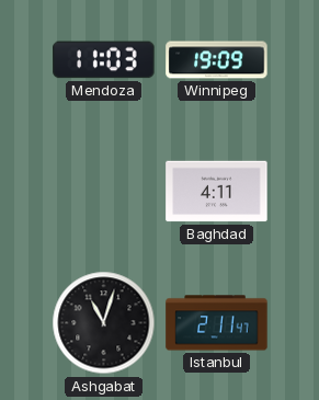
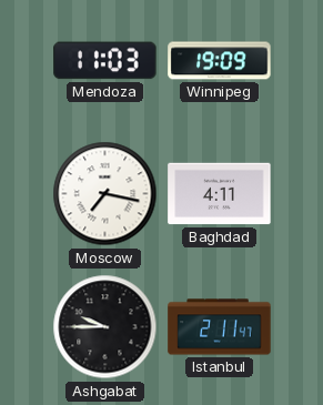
Moscow: none -> 7:17 (105, 194)
Ashgabat: 11:03 -> 9:45 (105, 327)
